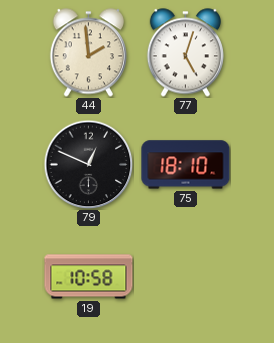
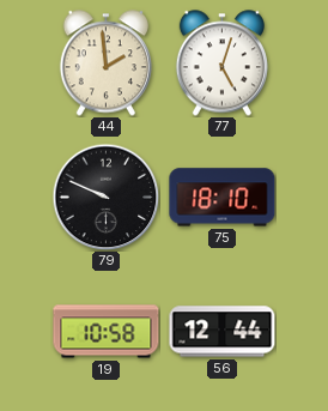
79: 12:49 -> 9:49 (105, 197)
56: none -> 12:44 (223, 332)
